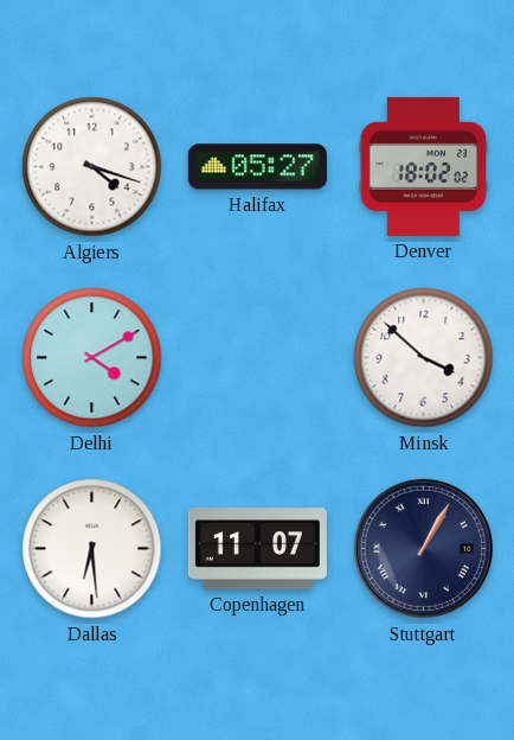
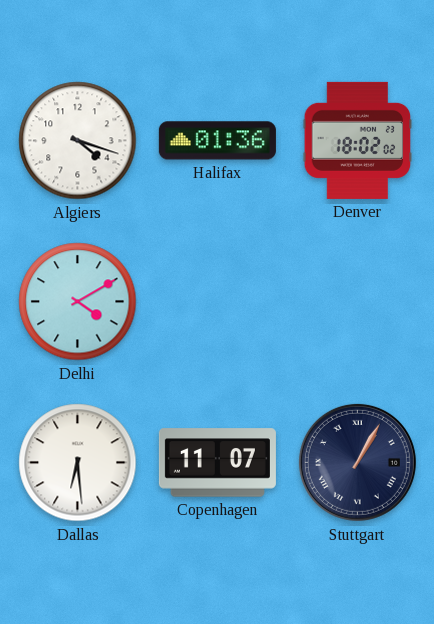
Halifax: 05:27 -> 01:36 (217, 141)
Minsk: 3:52 -> none (424, 358)
